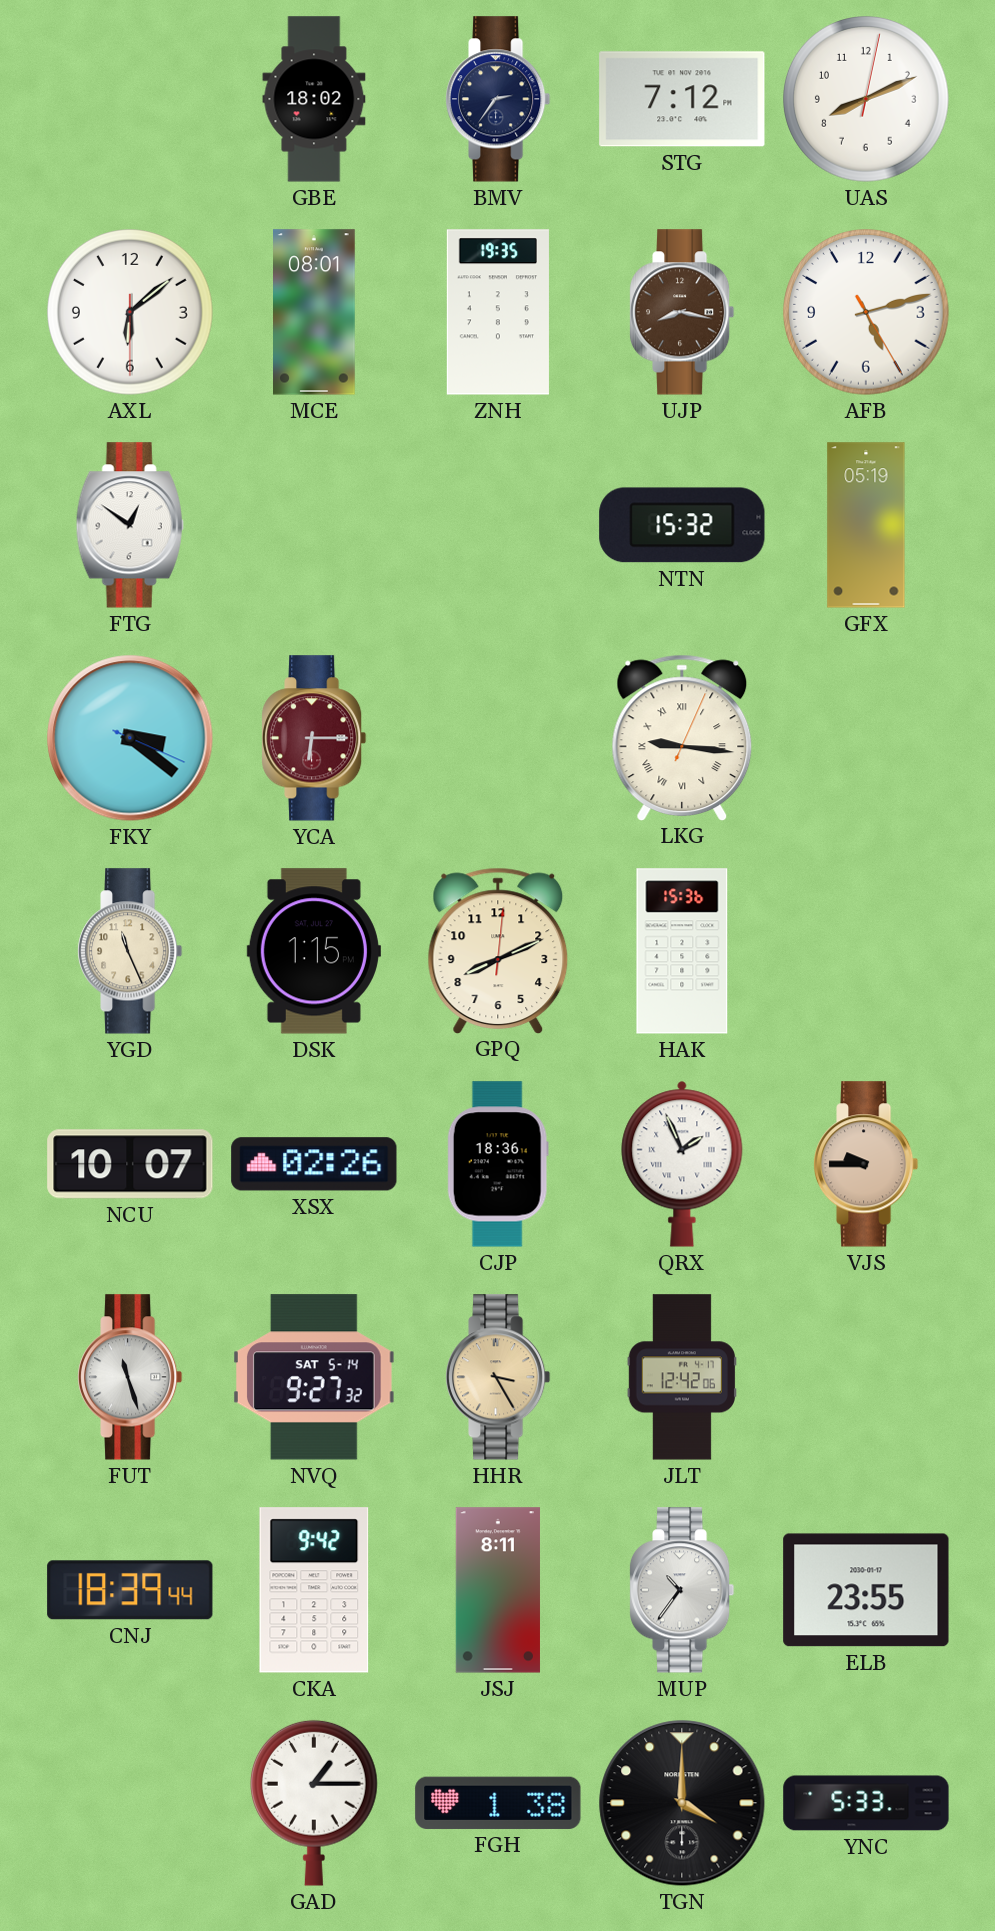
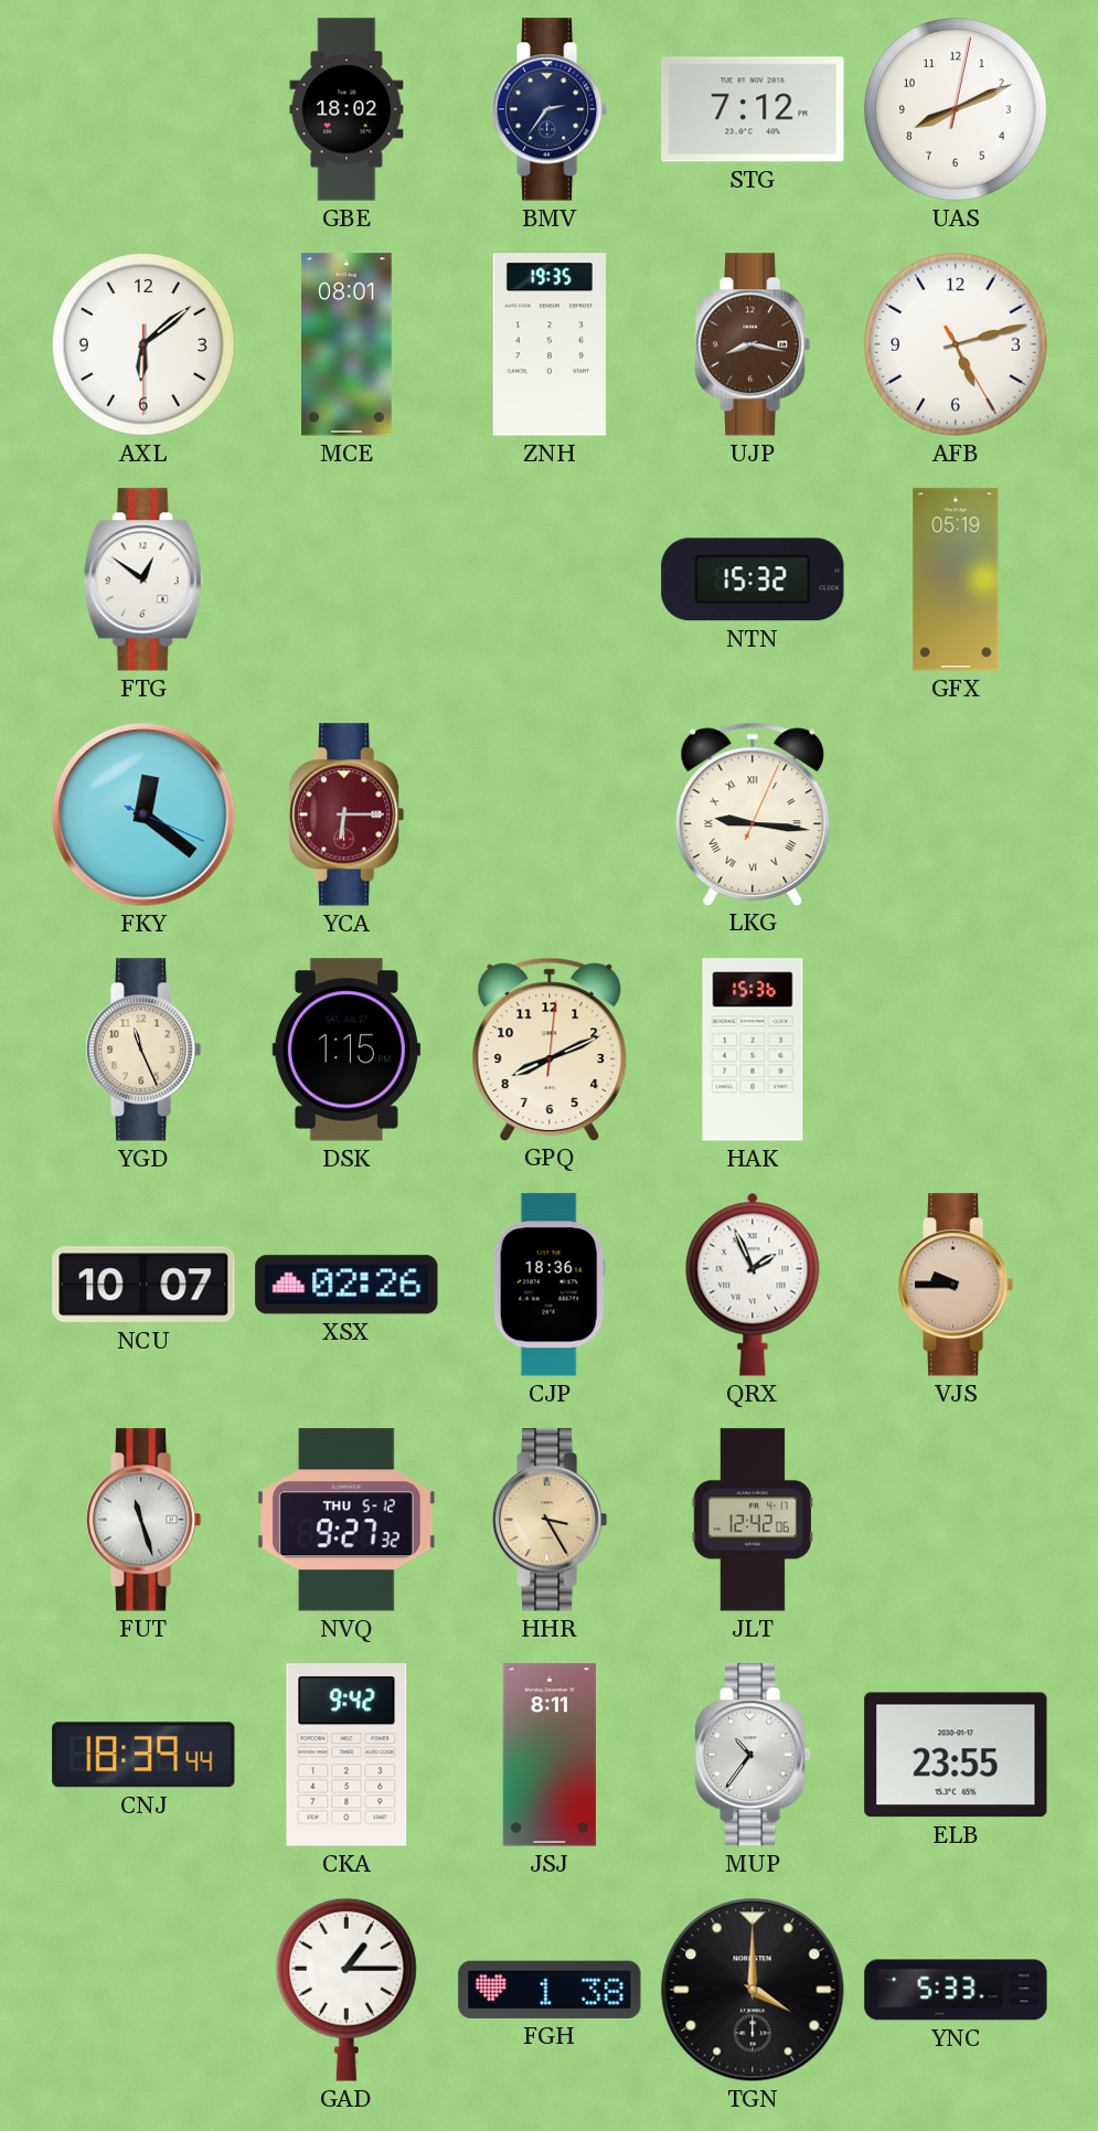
FKY: 3:21 -> 12:21 (143, 814)
NVQ date: SAT 5-14 -> THU 5-12 (348, 1520)
